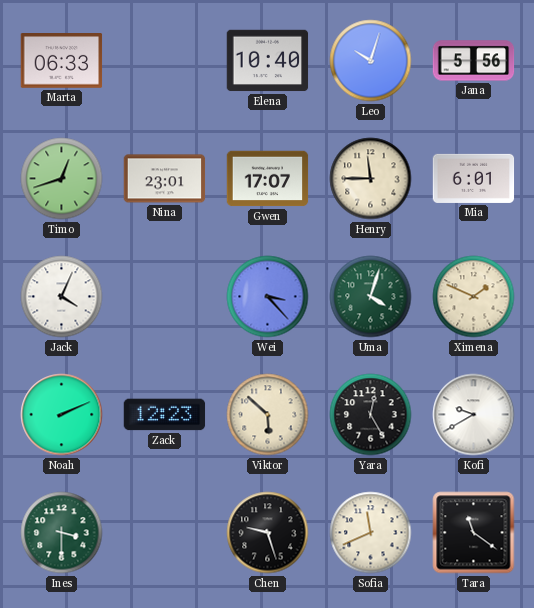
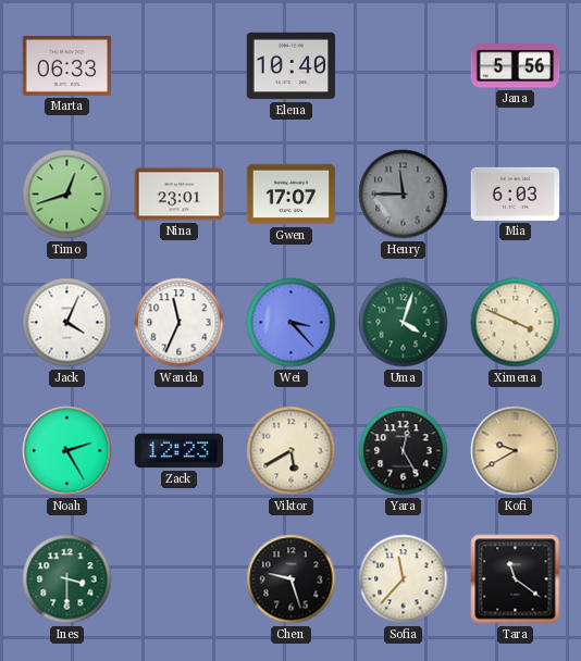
Leo: 10:03 -> none (371, 61)
Henry dial: cream -> grey (404, 195)
Mia: 6:01 -> 6:03 (516, 194)
Wanda: none -> 11:34 (180, 323)
Ximena: 1:49 -> 3:49 (516, 323)
Noah: 2:11 -> 2:25 (67, 451)
Viktor: 5:52 -> 5:40 (292, 451)
Kofi dial: white -> champagne (516, 451)
Sofia: 11:41 -> 11:37 (404, 579)
